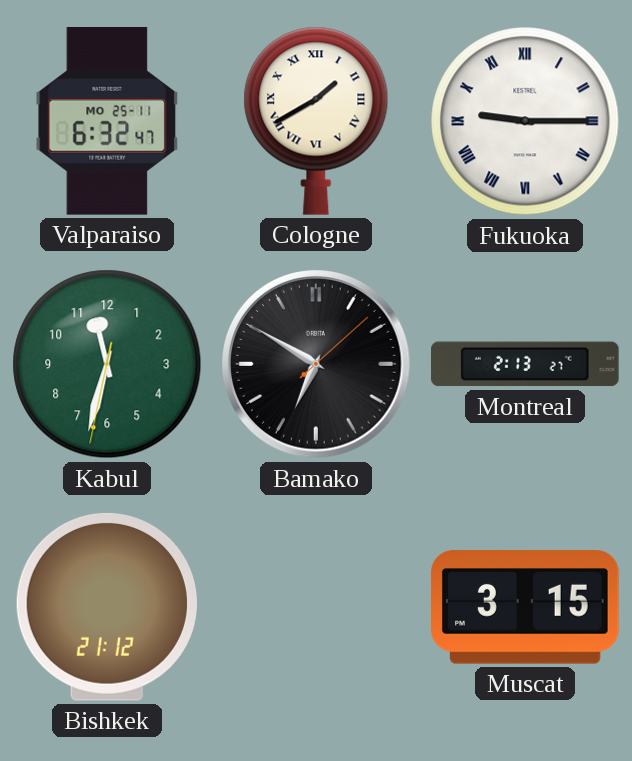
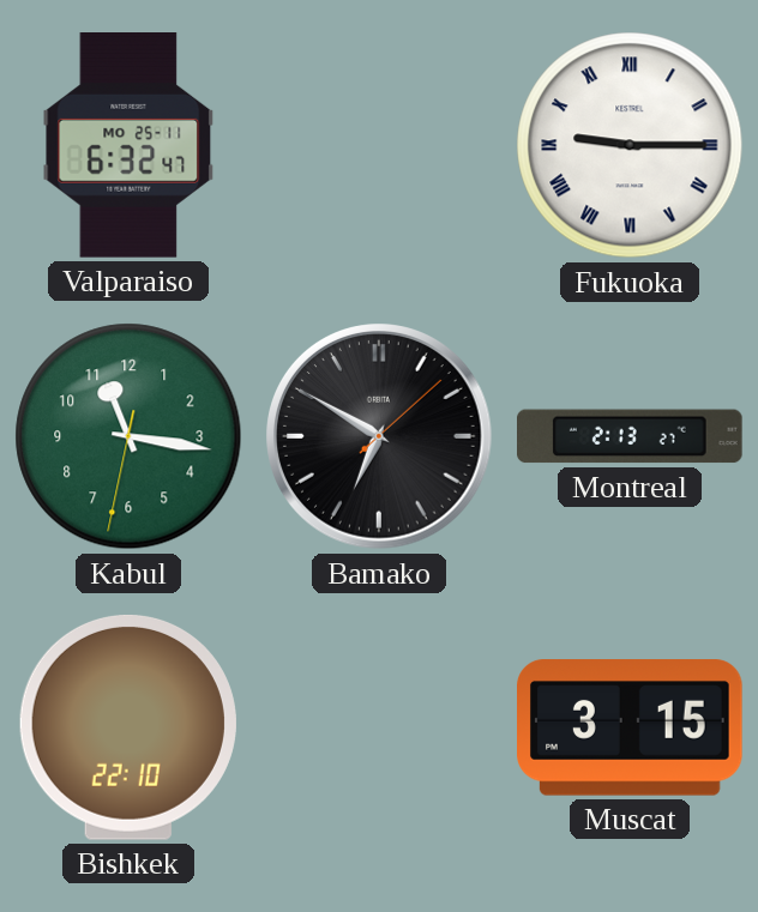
Cologne: 1:40 -> none (316, 121)
Kabul: 11:32 -> 11:16 (128, 436)
Bishkek: 21:12 -> 22:10 (128, 727)
